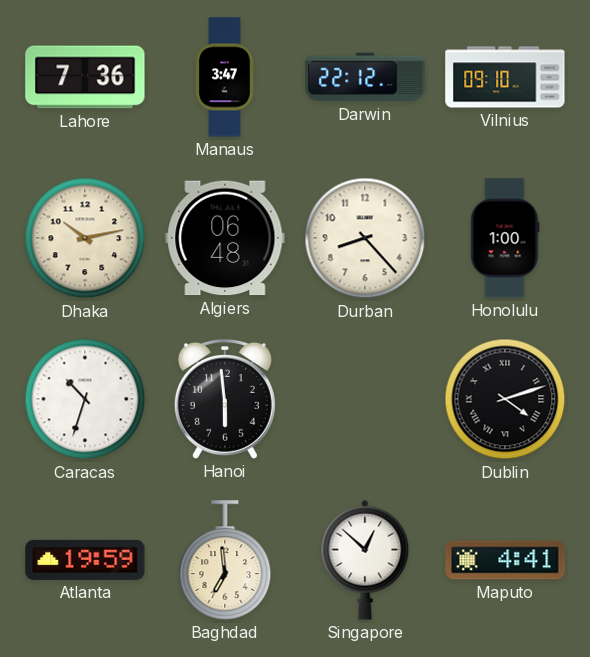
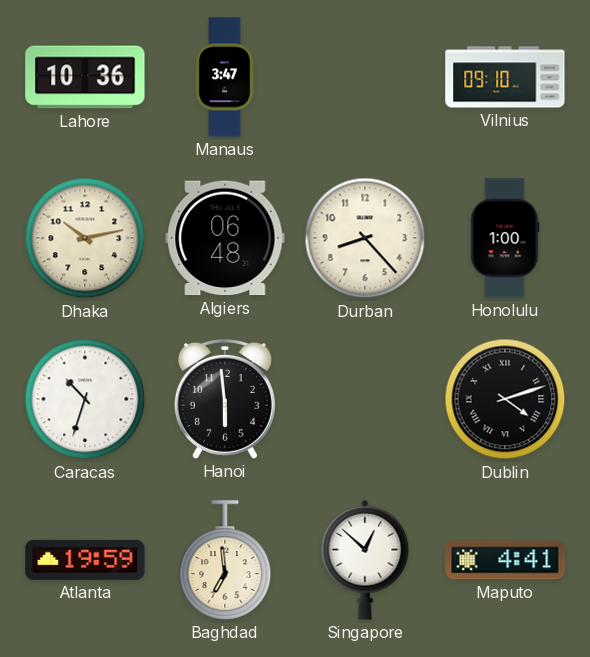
Lahore: 7:36 -> 10:36 (85, 77)
Darwin: 22:12 -> none (365, 77)
